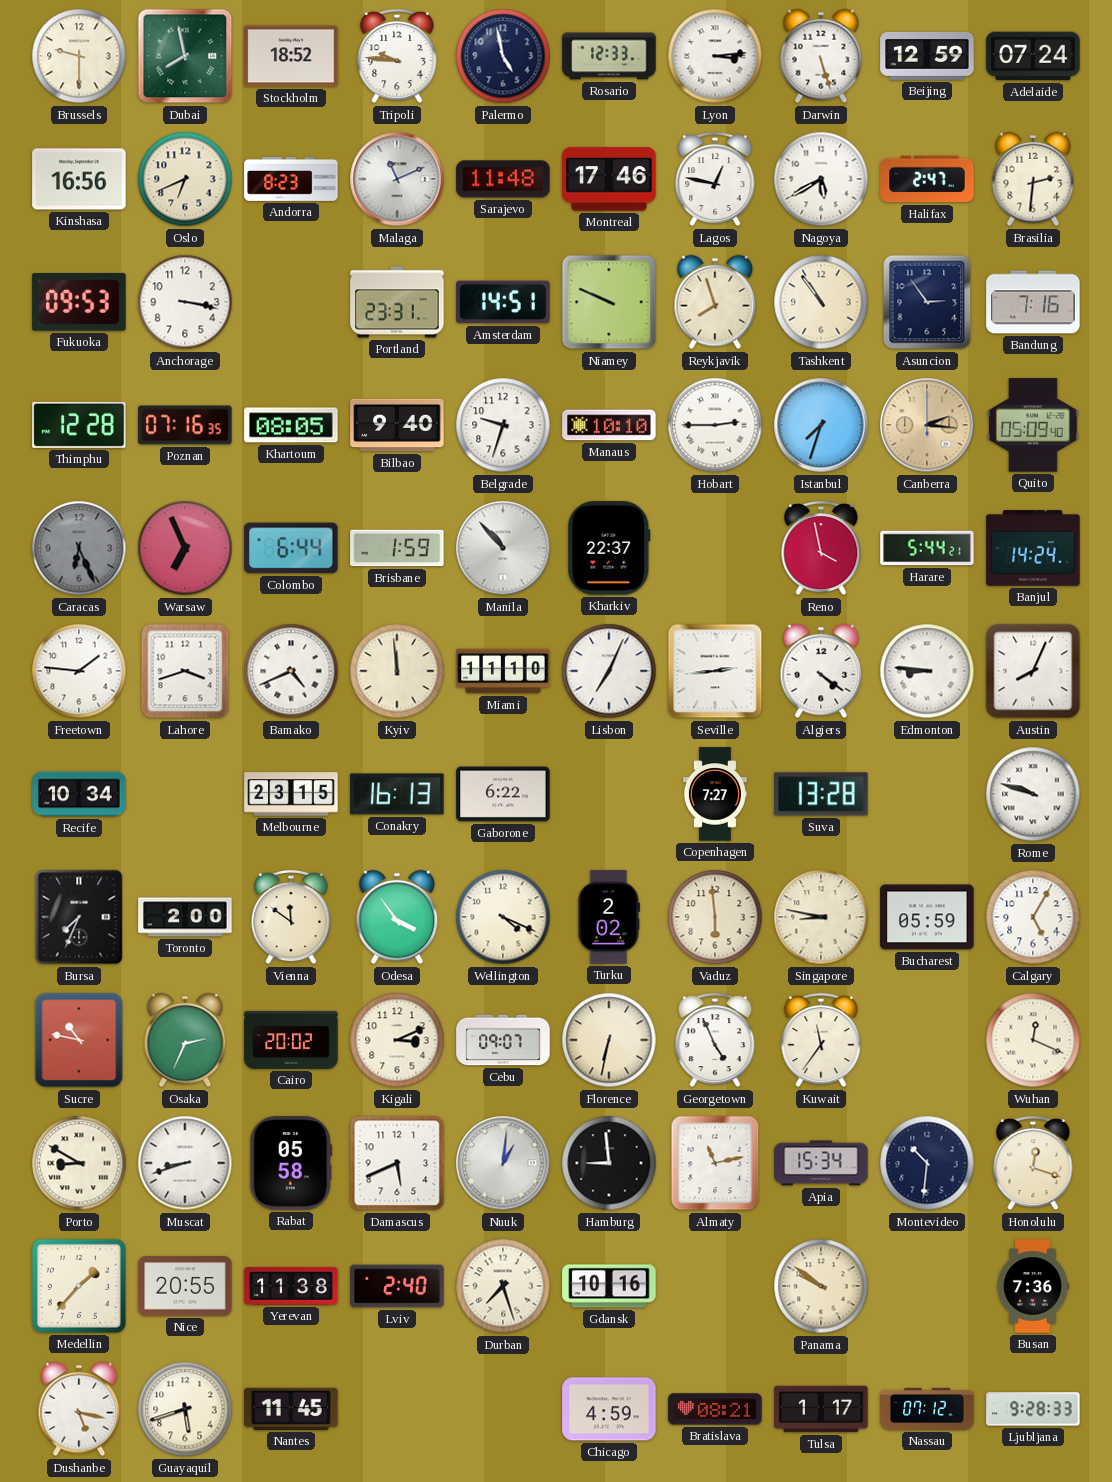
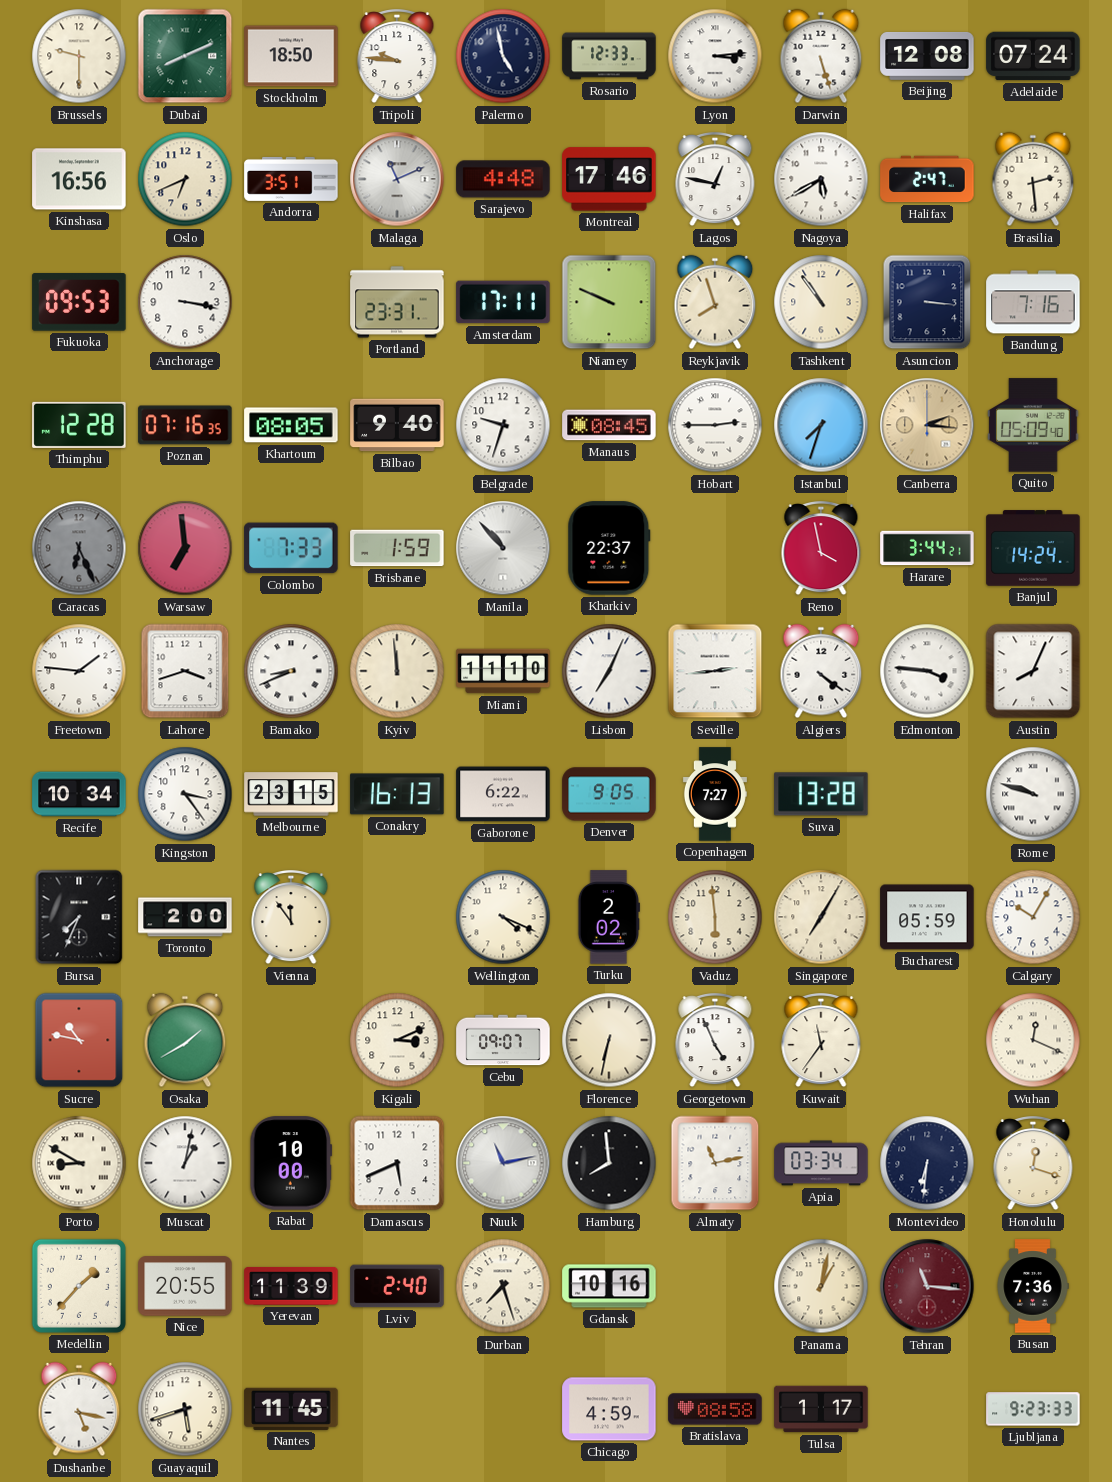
Dubai: 7:58 -> 8:11 (185, 56)
Stockholm: 18:52 -> 18:50 (291, 56)
Beijing: 12:59 -> 12:08 (927, 56)
Andorra: 8:23 -> 3:51 (291, 179)
Sarajevo: 11:48 -> 4:48 (503, 179)
Brasilia: 2:31 -> 2:29 (1033, 179)
Amsterdam: 14:51 -> 17:11 (503, 302)
Asuncion: 2:54 -> 3:16 (927, 302)
Manaus: 10:10 -> 08:45 (609, 425)
Warsaw: 6:56 -> 6:59 (185, 548)
Colombo: 6:44 -> 7:33 (291, 548)
Harare: 5:44 -> 3:44 (927, 548)
Bamako: 4:41 -> 8:41 (291, 671)
Edmonton: 8:46 -> 3:46 (927, 671)
Kingston: none -> 3:24 (185, 794)
Denver: none -> 9:05 (609, 794)
Vienna: 11:51 -> 11:54 (291, 918)
Odesa: 3:54 -> none (397, 917)
Singapore: 8:47 -> 7:05 (821, 917)
Calgary: 5:05 -> 10:05 (1033, 917)
Osaka: 2:34 -> 1:40 (185, 1040)
Cairo: 20:02 -> none (291, 1040)
Muscat: 8:42 -> 1:02 (185, 1163)
Rabat: 05:58 -> 10:00 (291, 1163)
Nuuk: 1:01 -> 11:13 (503, 1163)
Hamburg: 8:59 -> 7:59 (609, 1163)
Apia: 15:34 -> 03:34 (821, 1163)
Montevideo: 10:31 -> 6:31 (927, 1163)
Yerevan: 11:38 -> 11:39 (291, 1286)
Panama: 9:51 -> 1:02 (821, 1286)
Tehran: none -> 11:16 (927, 1286)
Bratislava: 08:21 -> 08:58 (715, 1409)
Nassau: 07:12 -> none (927, 1409)
Ljubljana: 9:28 -> 9:23 (1033, 1409)
